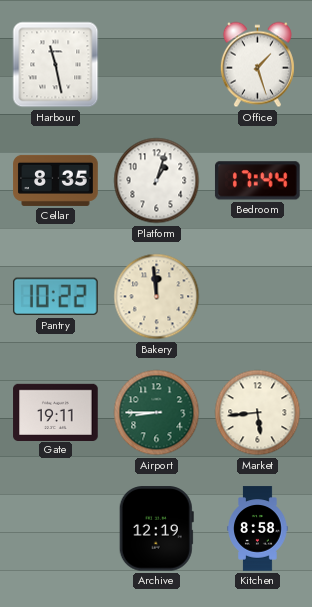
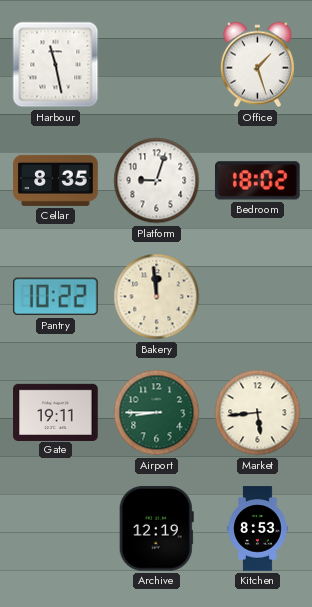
Platform: 1:03 -> 9:03 (157, 181)
Bedroom: 17:44 -> 18:02 (258, 181)
Kitchen: 8:58 -> 8:53 (258, 529)
